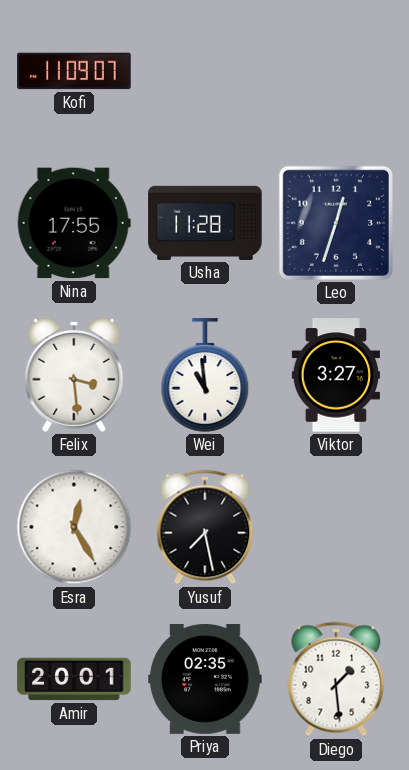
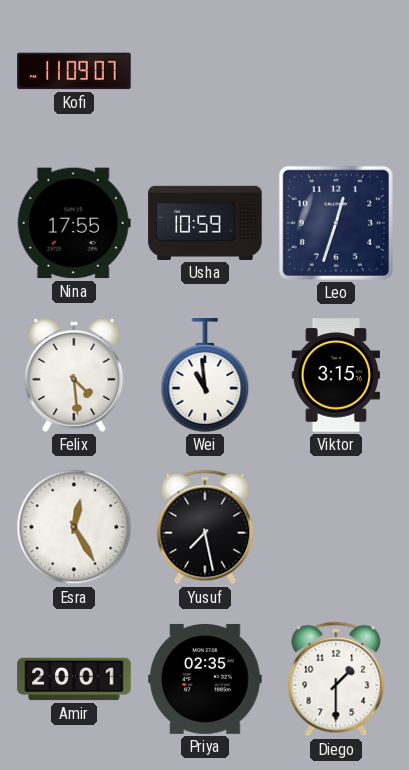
Usha: 11:28 -> 10:59 (205, 223)
Felix: 3:29 -> 4:29 (74, 375)
Viktor: 3:27 -> 3:15 (335, 375)
Diego: 1:29 -> 1:30 (336, 679)
